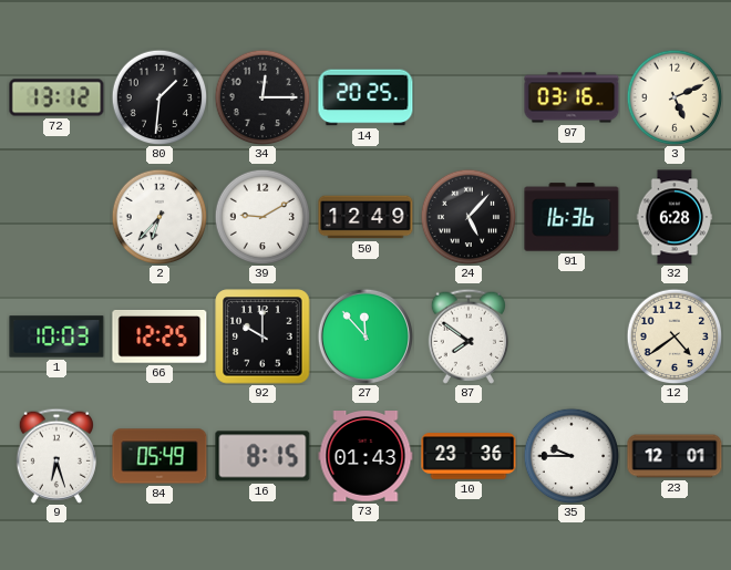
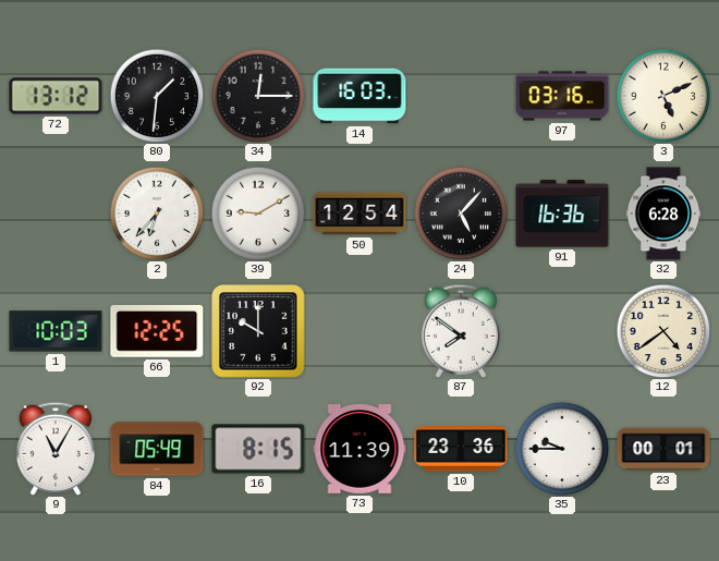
14: 20:25 -> 16:03 (359, 96)
50: 12:49 -> 12:54 (359, 214)
27: 11:53 -> none (364, 335)
9: 6:27 -> 11:05 (56, 449)
73: 01:43 -> 11:39 (359, 450)
23: 12:01 -> 00:01 (663, 449)
